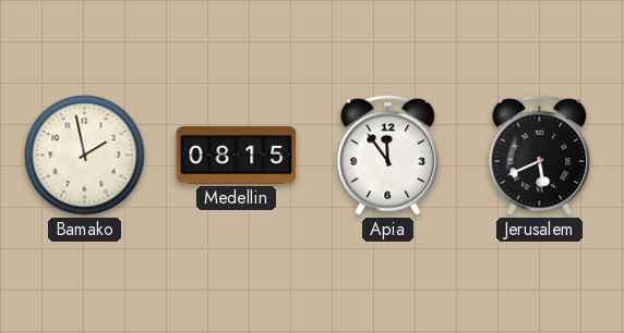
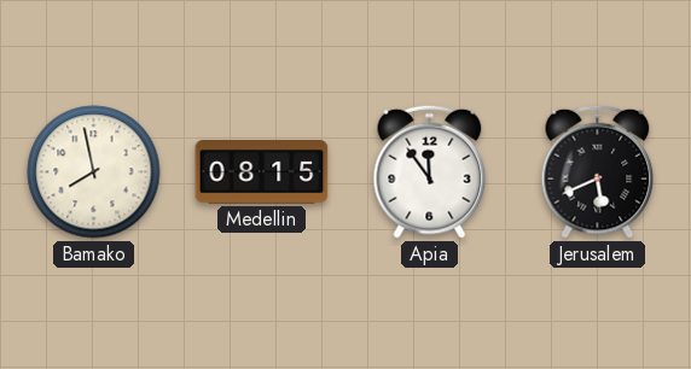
Bamako: 1:58 -> 7:58 (94, 172)
